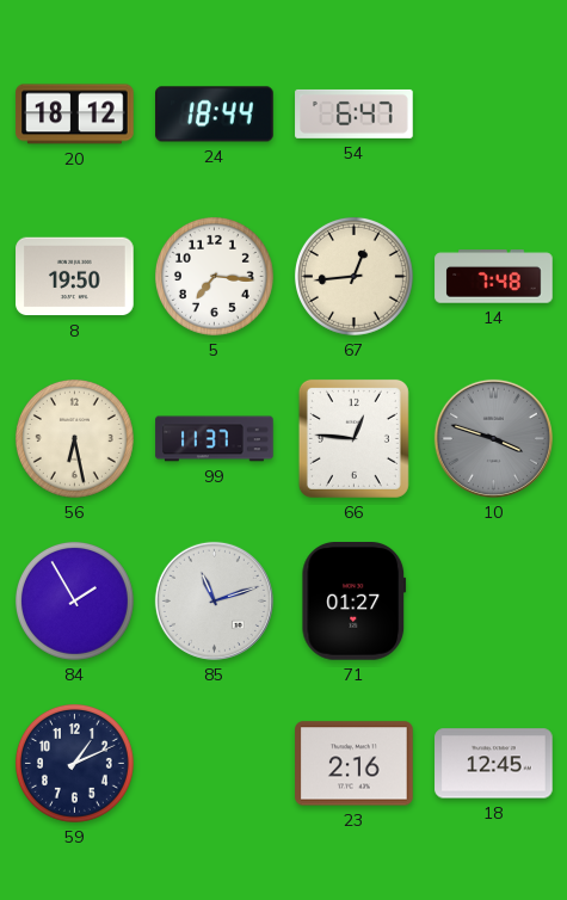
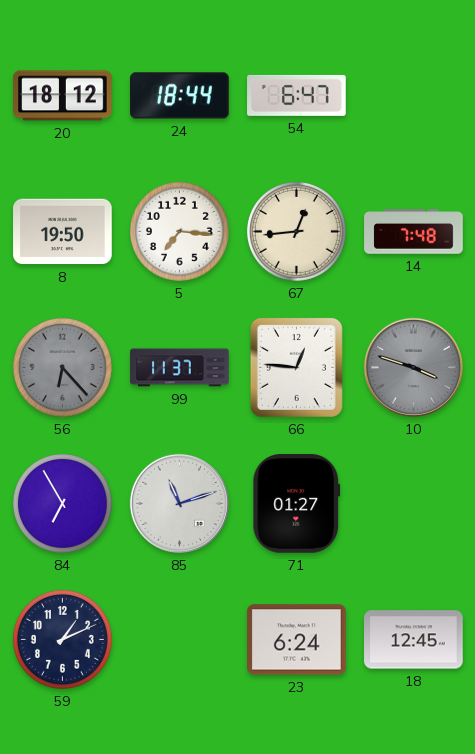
56: 6:28 -> 6:23 (62, 367)
56 dial: cream -> grey (62, 367)
84: 1:55 -> 6:55 (62, 503)
23: 2:16 -> 6:24 (297, 640)
